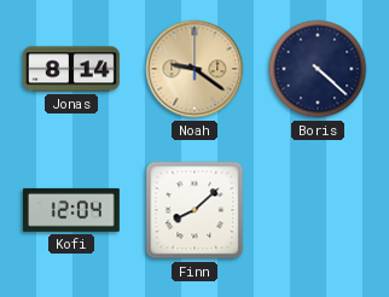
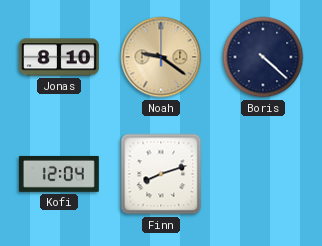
Jonas: 8:14 -> 8:10 (59, 57)
Finn: 8:08 -> 8:12 (161, 174)
